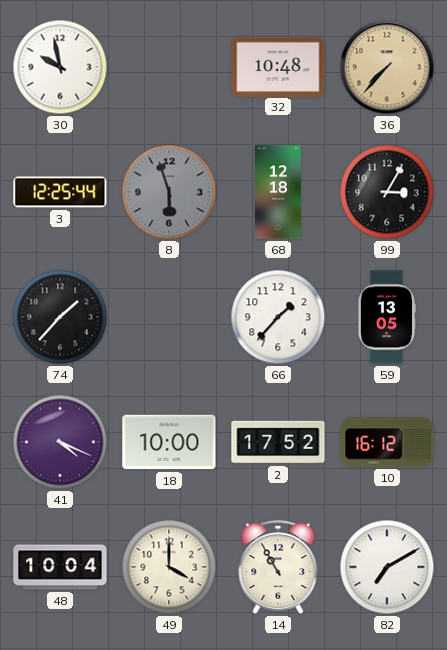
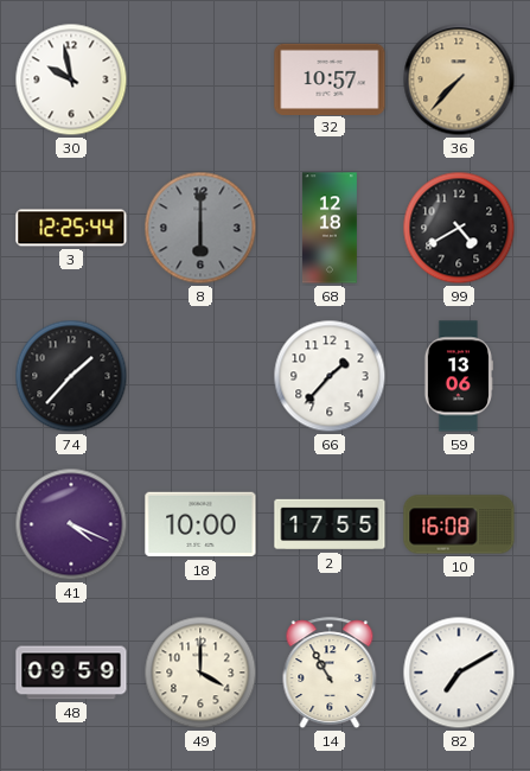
32: 10:48 -> 10:57 (330, 78)
8: 5:57 -> 6:00 (200, 228)
99: 3:05 -> 4:40 (459, 228)
59: 13:05 -> 13:06 (458, 376)
2: 17:52 -> 17:55 (330, 524)
10: 16:12 -> 16:08 (459, 524)
48: 10:04 -> 09:59 (71, 673)
